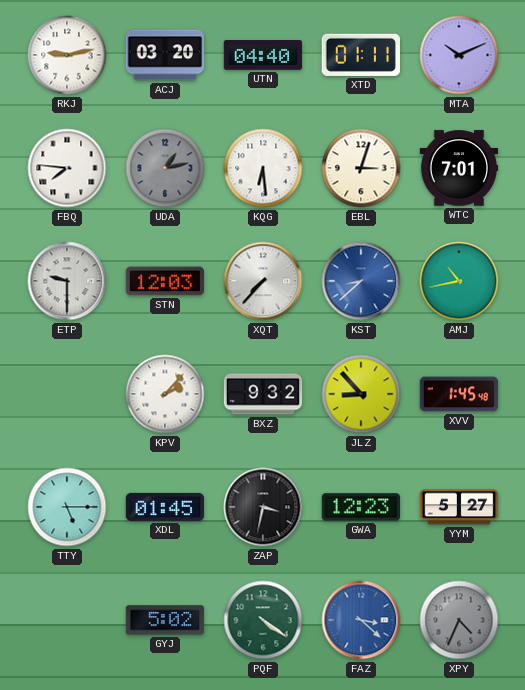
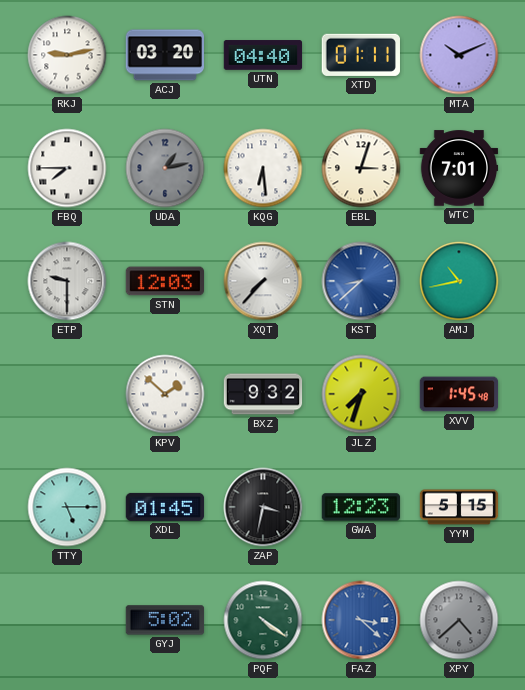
FBQ: 7:46 -> 7:45 (67, 168)
KPV: 2:07 -> 1:52 (165, 394)
JLZ: 8:53 -> 7:33 (361, 394)
YYM: 5:27 -> 5:15 (459, 507)
XPY: 4:34 -> 4:38 (459, 620)
